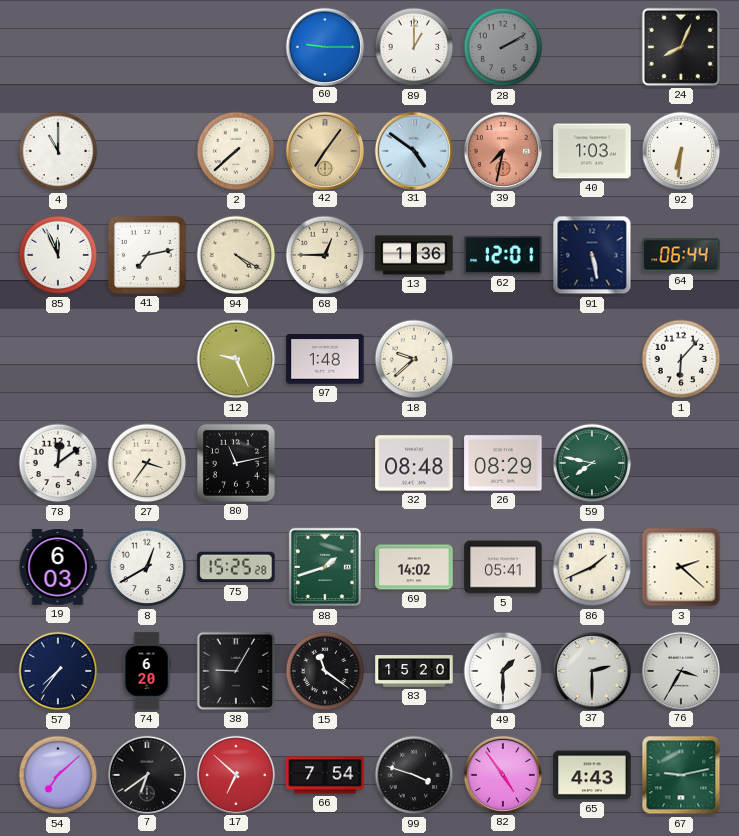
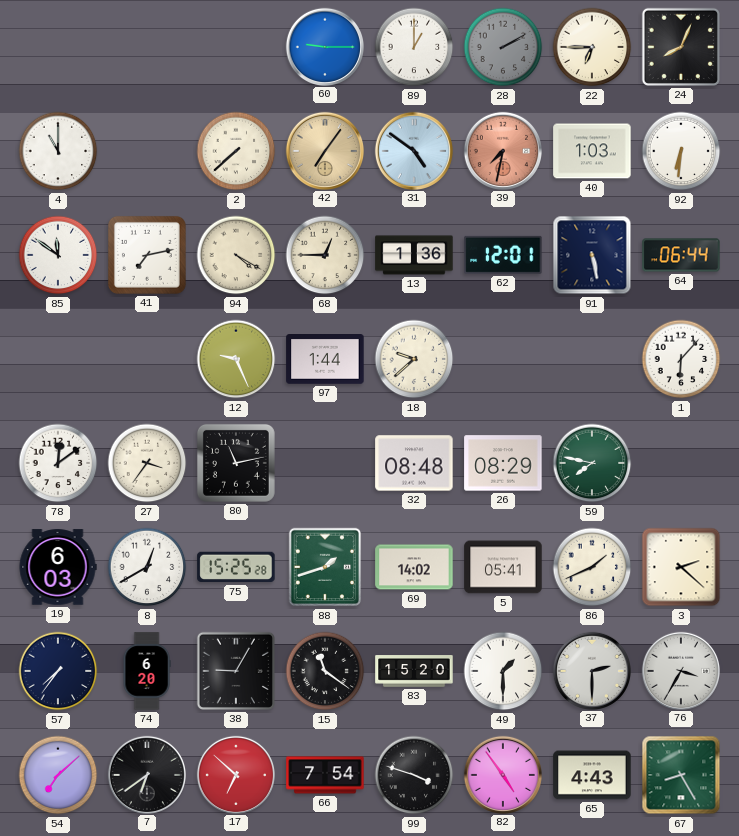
22: none -> 6:45 (592, 47)
85: 11:56 -> 11:51 (58, 255)
97: 1:48 -> 1:44 (325, 360)
67: 9:13 -> 8:25 (681, 775)
